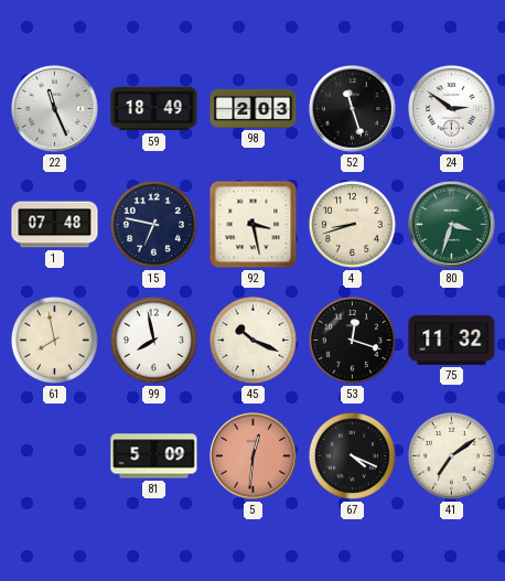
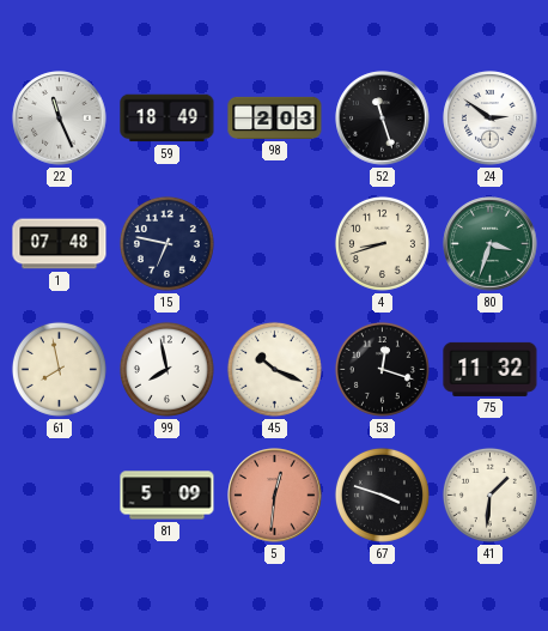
92: 3:28 -> none (254, 225)
67: 4:19 -> 3:48 (382, 495)
41: 7:09 -> 1:31 (489, 495)
